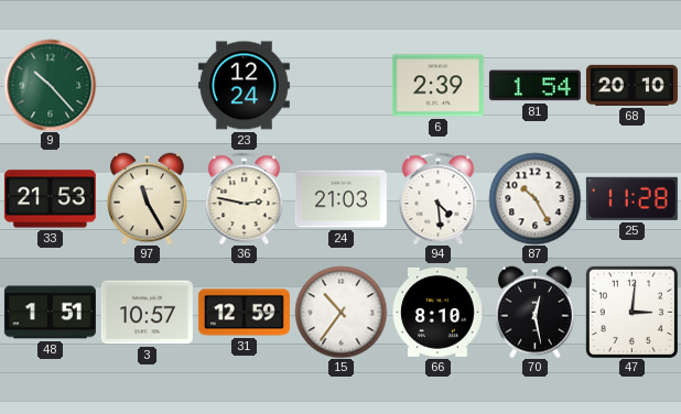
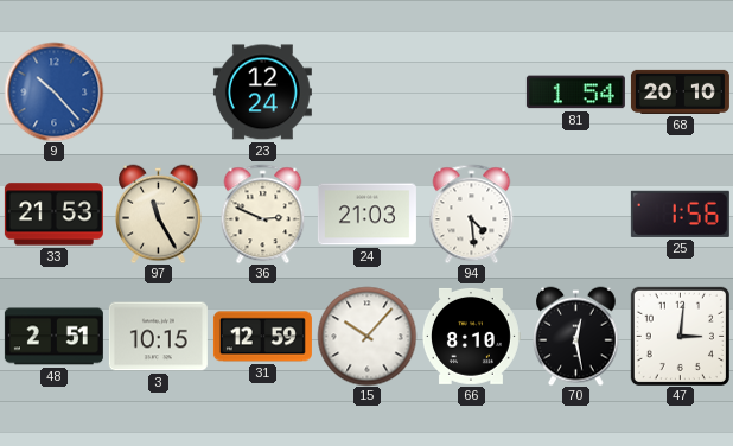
9 dial: green -> blue (53, 91)
6: 2:39 -> none (437, 86)
36: 2:47 -> 2:49 (263, 214)
87: 10:25 -> none (534, 198)
25: 11:28 -> 1:56 (680, 214)
48: 1:51 -> 2:51 (53, 337)
3: 10:57 -> 10:15 (158, 337)
15: 10:36 -> 10:07 (366, 336)
